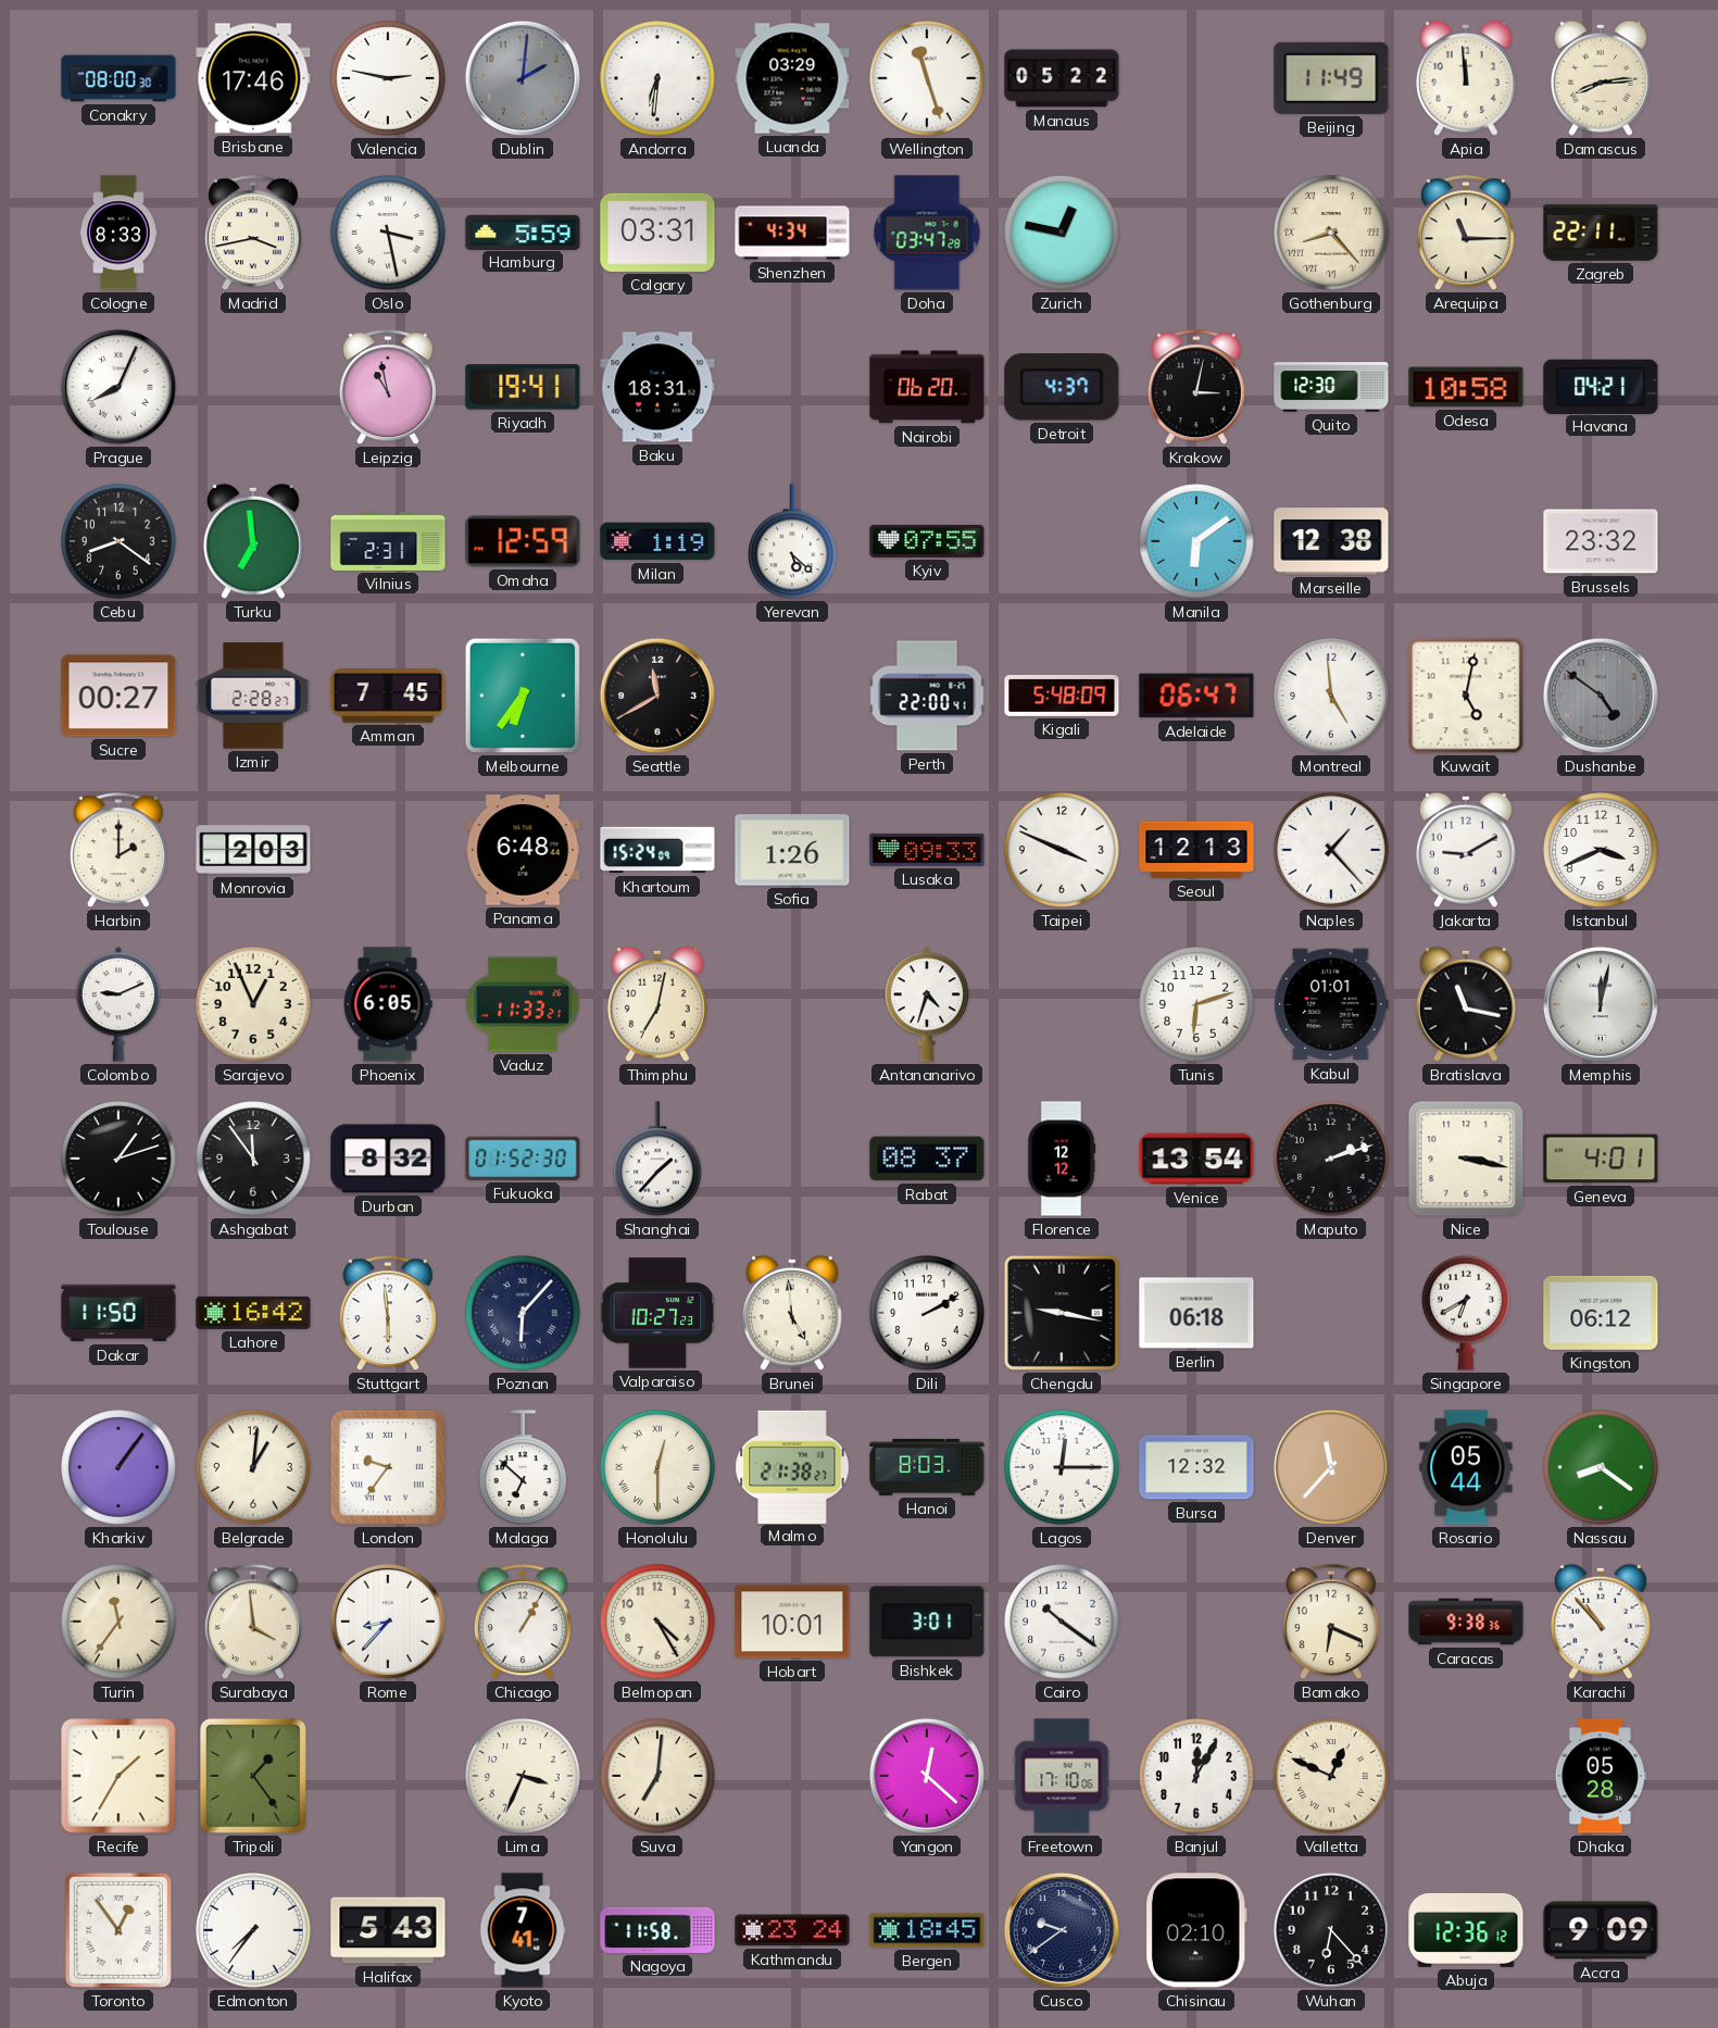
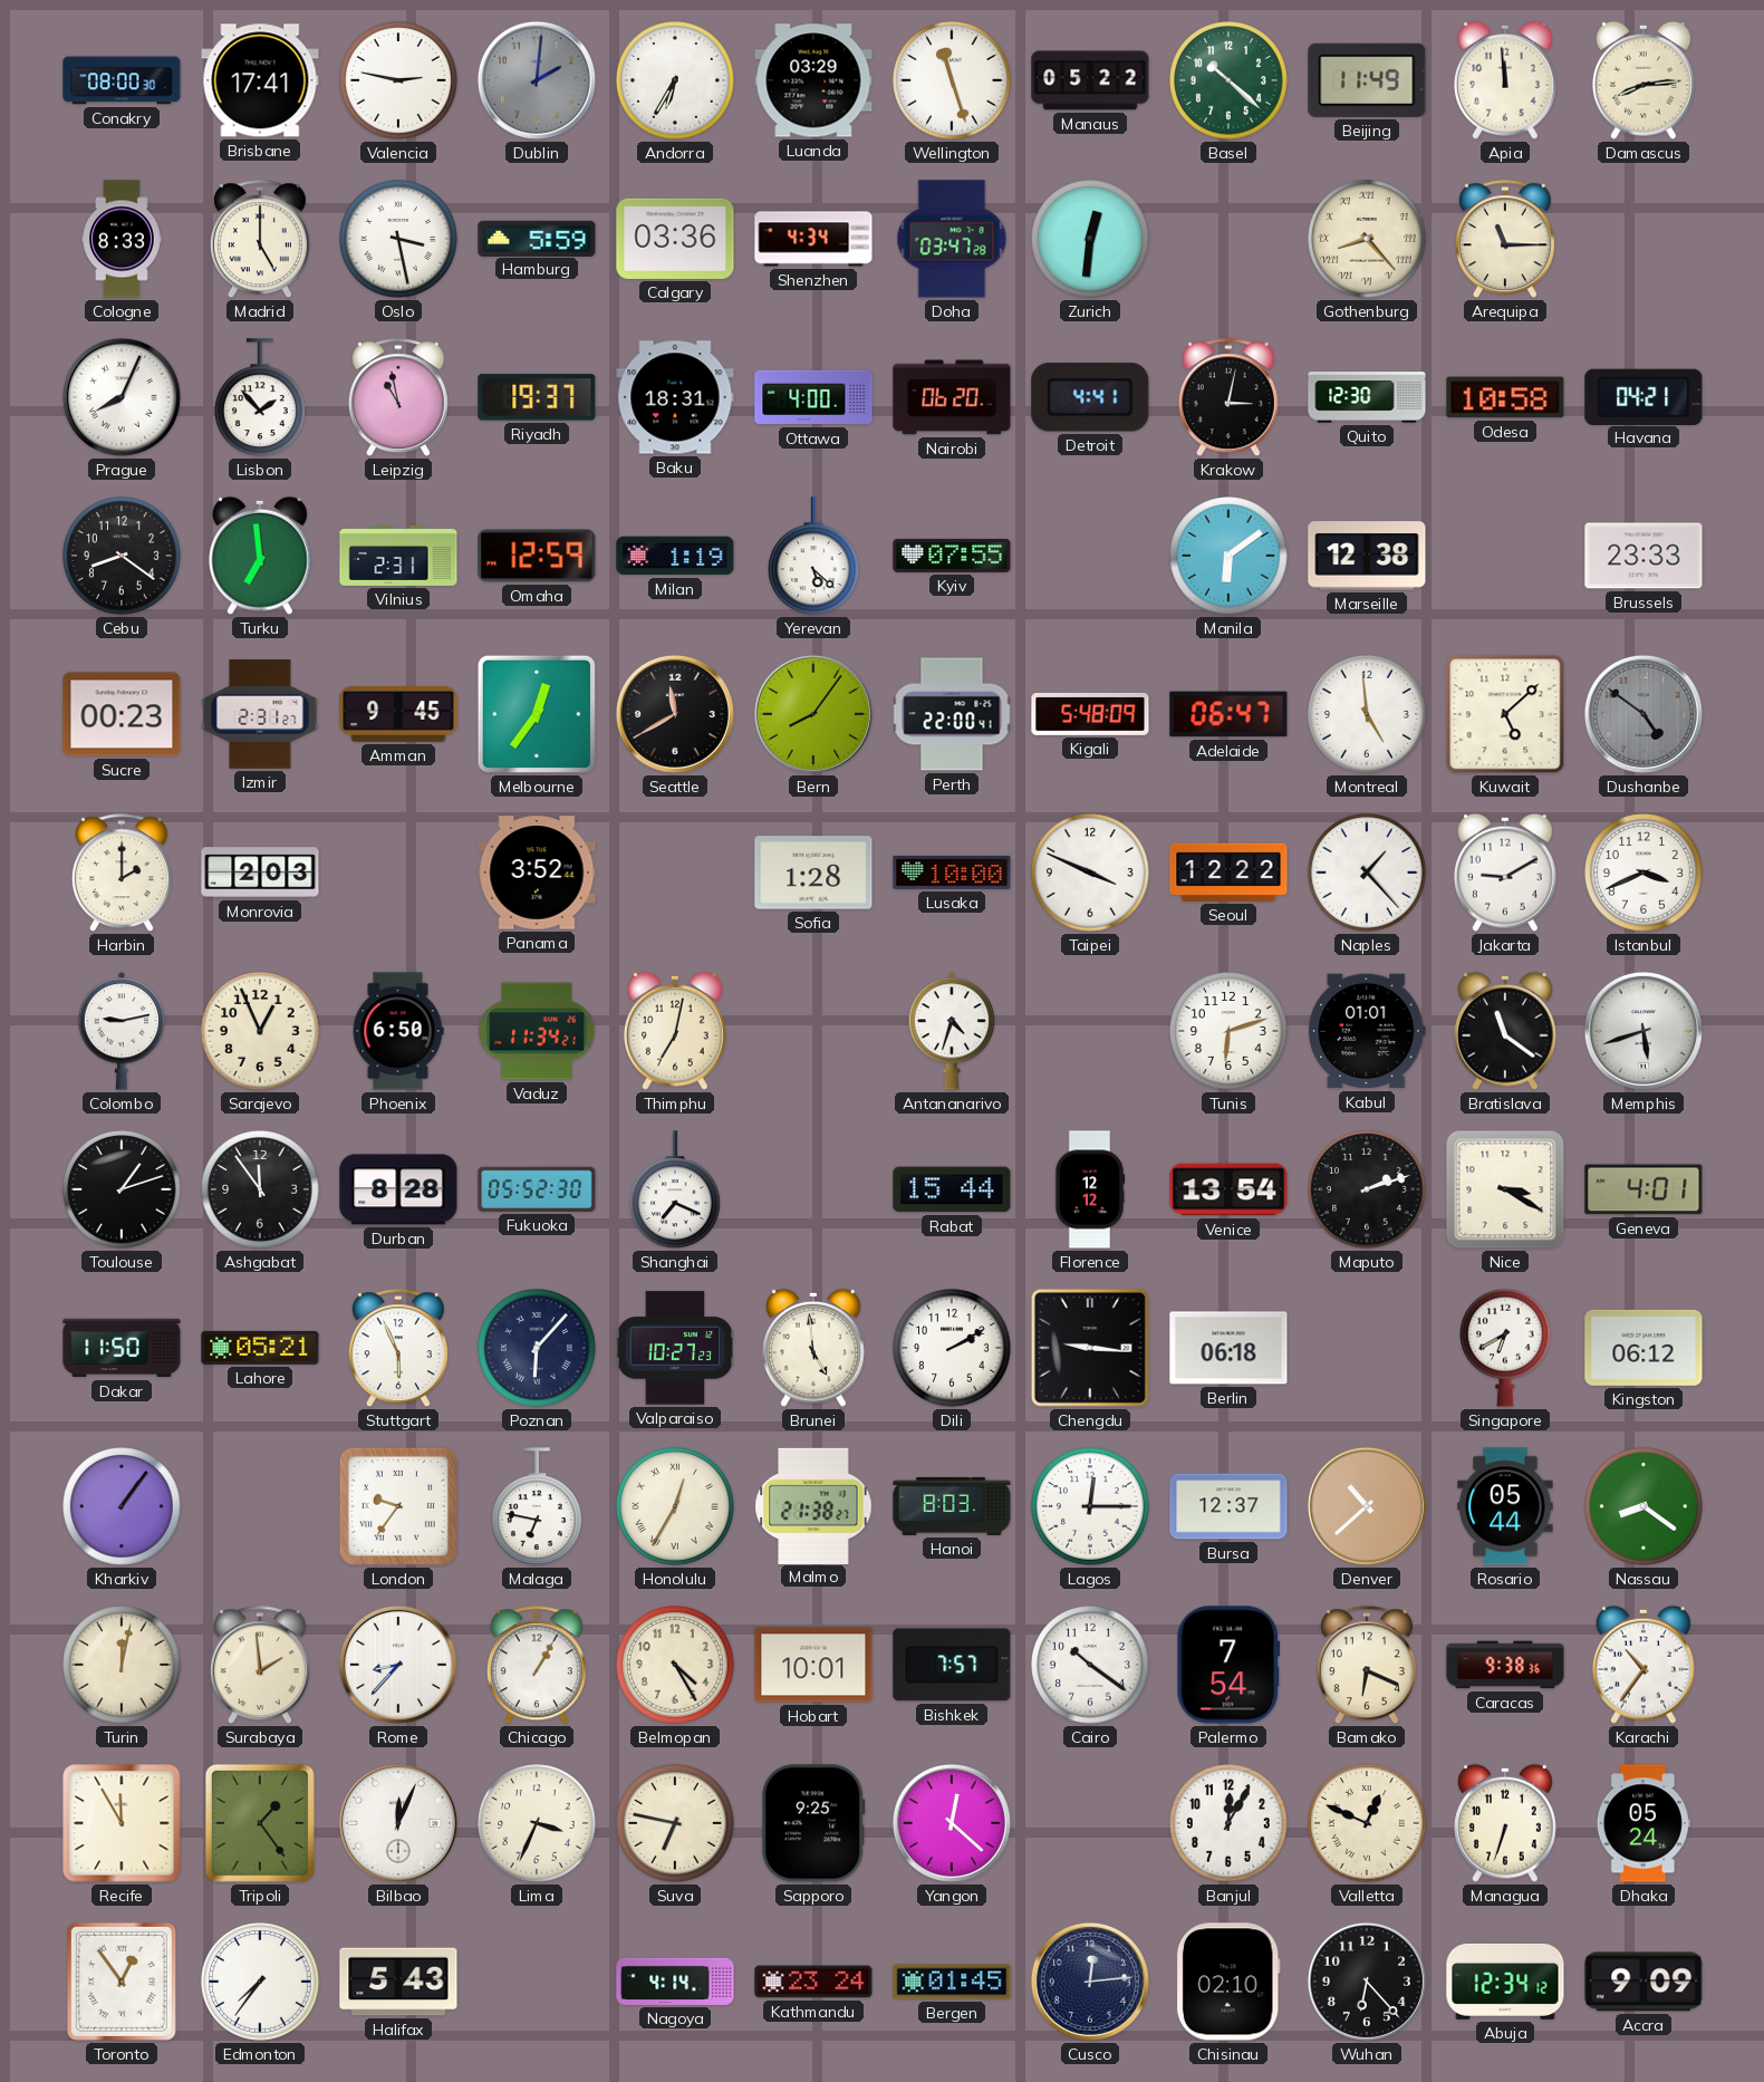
Brisbane: 17:46 -> 17:41 (260, 80)
Andorra: 6:31 -> 6:35 (675, 80)
Basel: none -> 10:22 (1228, 80)
Madrid: 3:43 -> 5:00 (260, 240)
Calgary: 03:31 -> 03:36 (675, 239)
Zurich: 12:47 -> 12:31 (1090, 239)
Zagreb: 22:11 -> none (1601, 233)
Lisbon: none -> 1:53 (261, 398)
Riyadh: 19:41 -> 19:37 (537, 397)
Ottawa: none -> 4:00 (813, 397)
Detroit: 4:37 -> 4:41 (1090, 397)
Brussels: 23:32 -> 23:33 (1643, 556)
Sucre: 00:27 -> 00:23 (122, 714)
Izmir: 2:28 -> 2:31 (260, 714)
Amman: 7:45 -> 9:45 (398, 714)
Melbourne: 6:36 -> 12:36 (537, 714)
Bern: none -> 8:06 (813, 714)
Kuwait: 5:02 -> 5:08 (1505, 714)
Panama: 6:48 -> 3:52 (537, 873)
Khartoum: 15:24 -> none (657, 850)
Sofia: 1:26 -> 1:28 (813, 873)
Lusaka: 09:33 -> 10:00 (952, 873)
Seoul: 12:13 -> 12:22 (1228, 873)
Colombo: 9:11 -> 9:13 (122, 1031)
Phoenix: 6:05 -> 6:50 (398, 1031)
Vaduz: 11:33 -> 11:34 (537, 1031)
Bratislava: 11:17 -> 11:21 (1505, 1031)
Memphis: 12:02 -> 5:42 (1643, 1031)
Durban: 8:32 -> 8:28 (398, 1189)
Fukuoka: 01:52 -> 05:52 (537, 1189)
Shanghai: 1:37 -> 7:19 (676, 1191)
Rabat: 08:37 -> 15:44 (952, 1189)
Nice: 3:17 -> 3:20 (1505, 1189)
Lahore: 16:42 -> 05:21 (260, 1348)
Stuttgart: 5:59 -> 5:56 (398, 1349)
Chengdu: 9:17 -> 9:16 (1090, 1348)
Belgrade: 1:01 -> none (253, 1467)
Malaga: 6:52 -> 6:47 (538, 1507)
Honolulu: 12:30 -> 12:35 (675, 1506)
Bursa: 12:32 -> 12:37 (1228, 1506)
Denver: 11:37 -> 10:38 (1367, 1506)
Turin: 11:36 -> 12:02 (122, 1665)
Surabaya: 3:59 -> 1:59 (260, 1666)
Bishkek: 3:01 -> 7:57 (952, 1665)
Palermo: none -> 7:54 (1228, 1665)
Karachi: 10:53 -> 10:36 (1643, 1665)
Recife: 1:35 -> 11:55 (122, 1823)
Bilbao: none -> 12:04 (398, 1823)
Suva: 7:01 -> 6:47 (675, 1823)
Sapporo: none -> 9:25 (813, 1823)
Freetown: 17:10 -> none (1062, 1776)
Managua: none -> 6:33 (1505, 1823)
Dhaka: 05:28 -> 05:24 (1643, 1823)
Kyoto: 7:41 -> none (523, 1930)
Nagoya: 11:58 -> 4:14 (675, 1982)
Bergen: 18:45 -> 01:45 (952, 1982)
Cusco: 9:39 -> 12:14 (1090, 1982)
Abuja: 12:36 -> 12:34 (1505, 1982)
